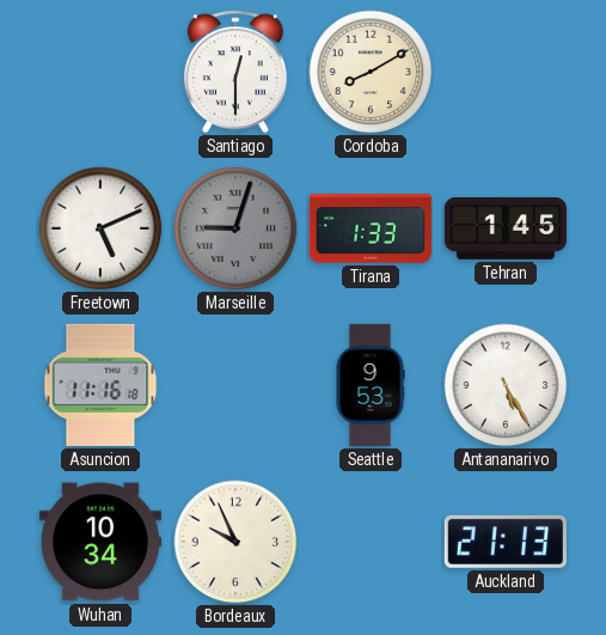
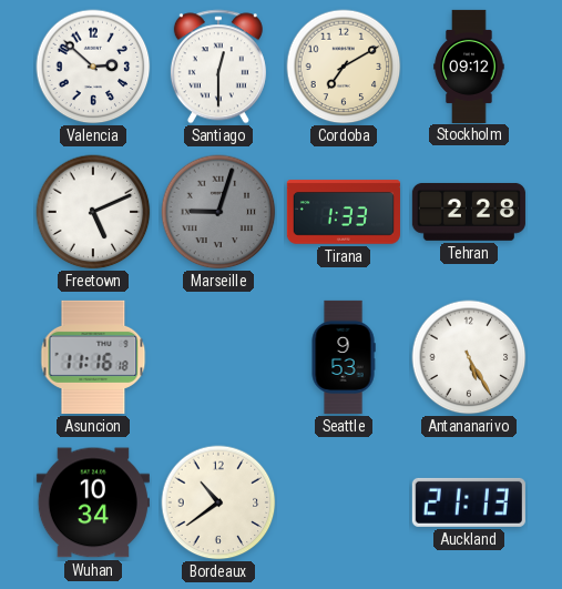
Valencia: none -> 2:52 (93, 67)
Cordoba: 8:10 -> 7:10 (344, 67)
Stockholm: none -> 09:12 (469, 65)
Tehran: 1:45 -> 2:28 (469, 212)
Bordeaux: 9:56 -> 10:39 (218, 502)
